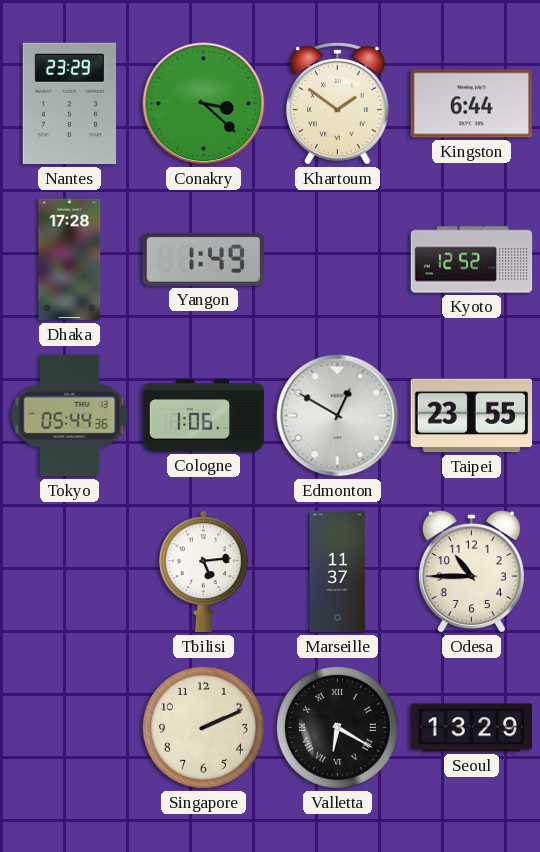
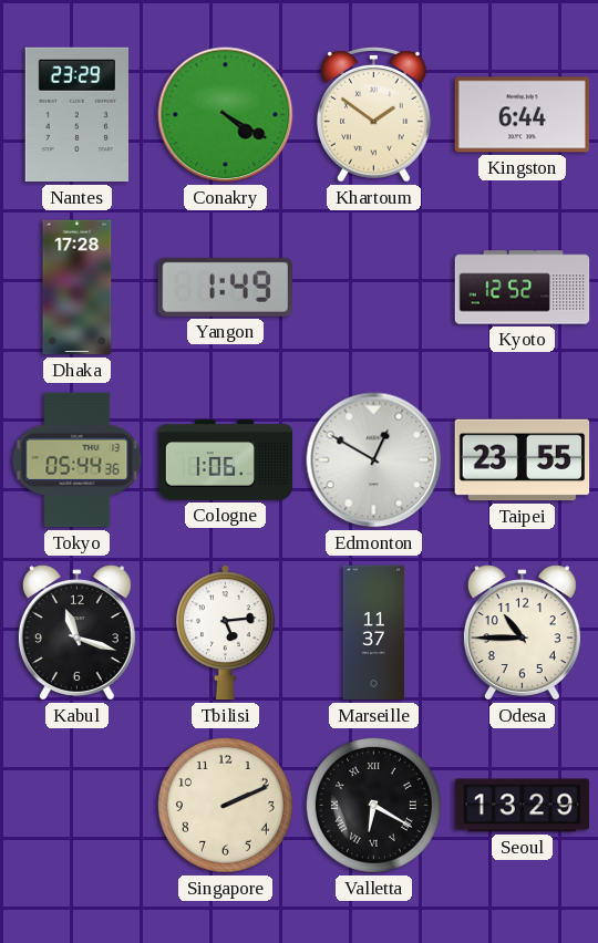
Conakry: 3:22 -> 4:20 (226, 115)
Kabul: none -> 11:18 (76, 633)
